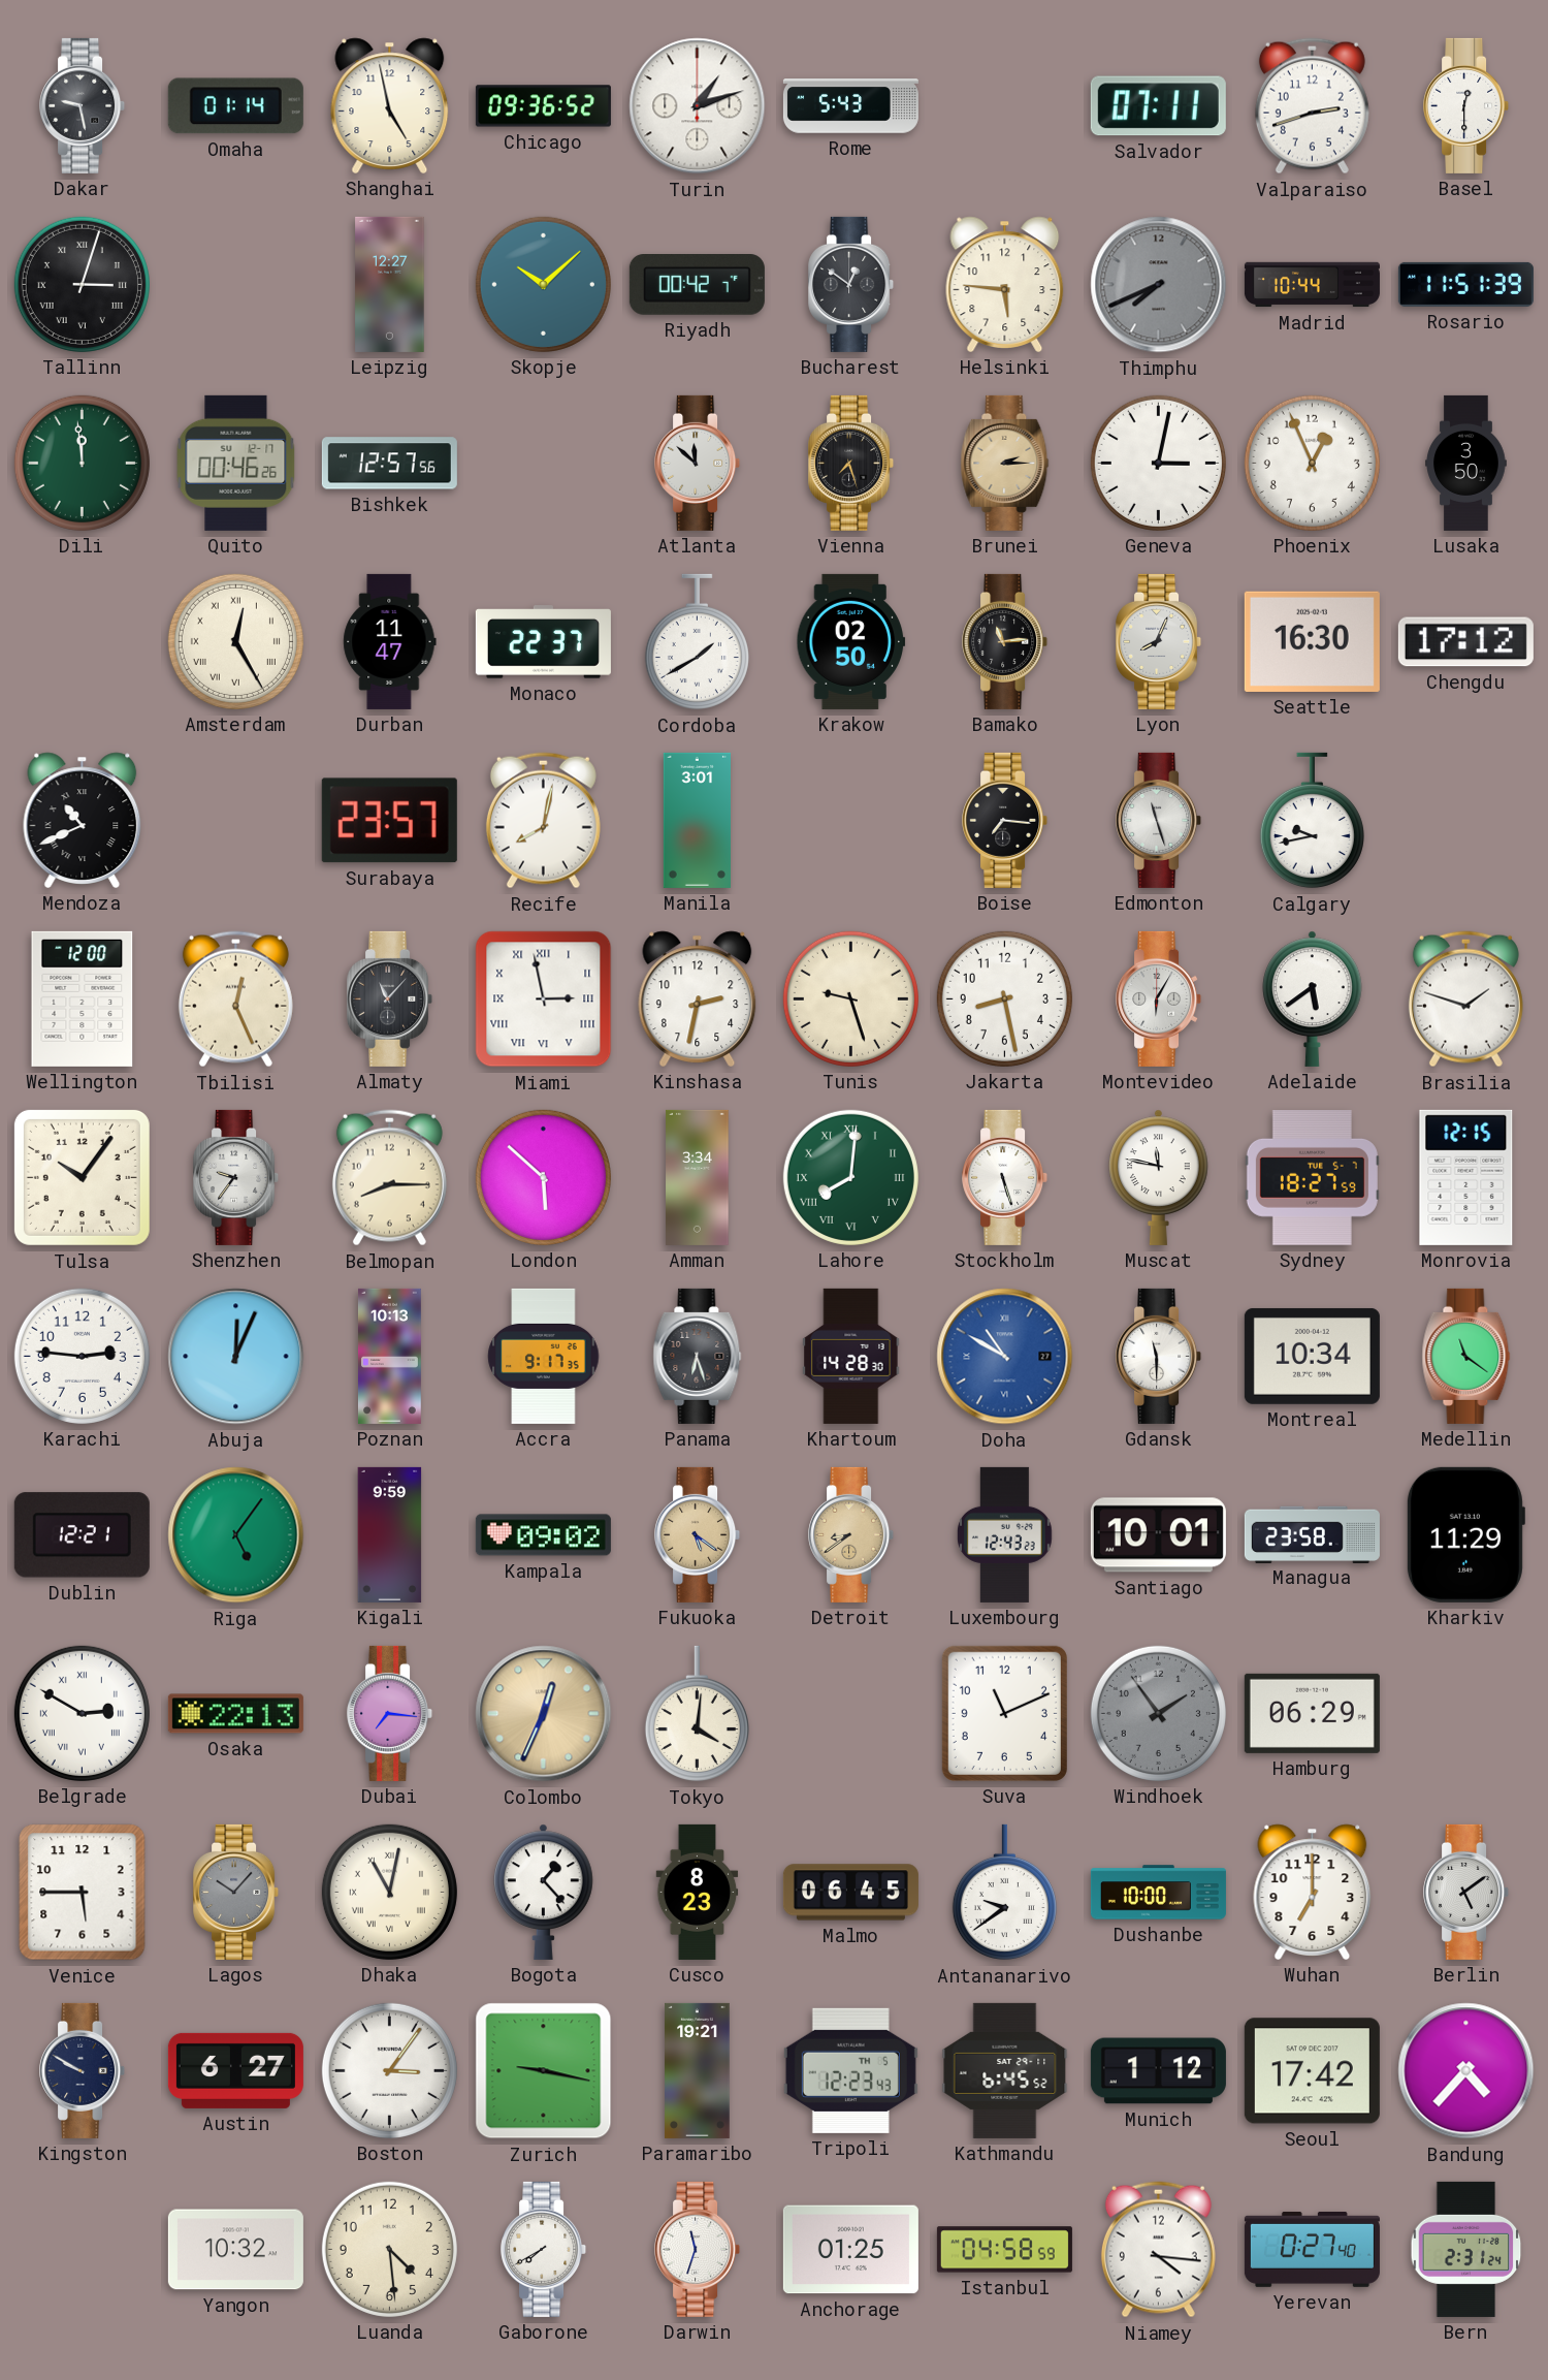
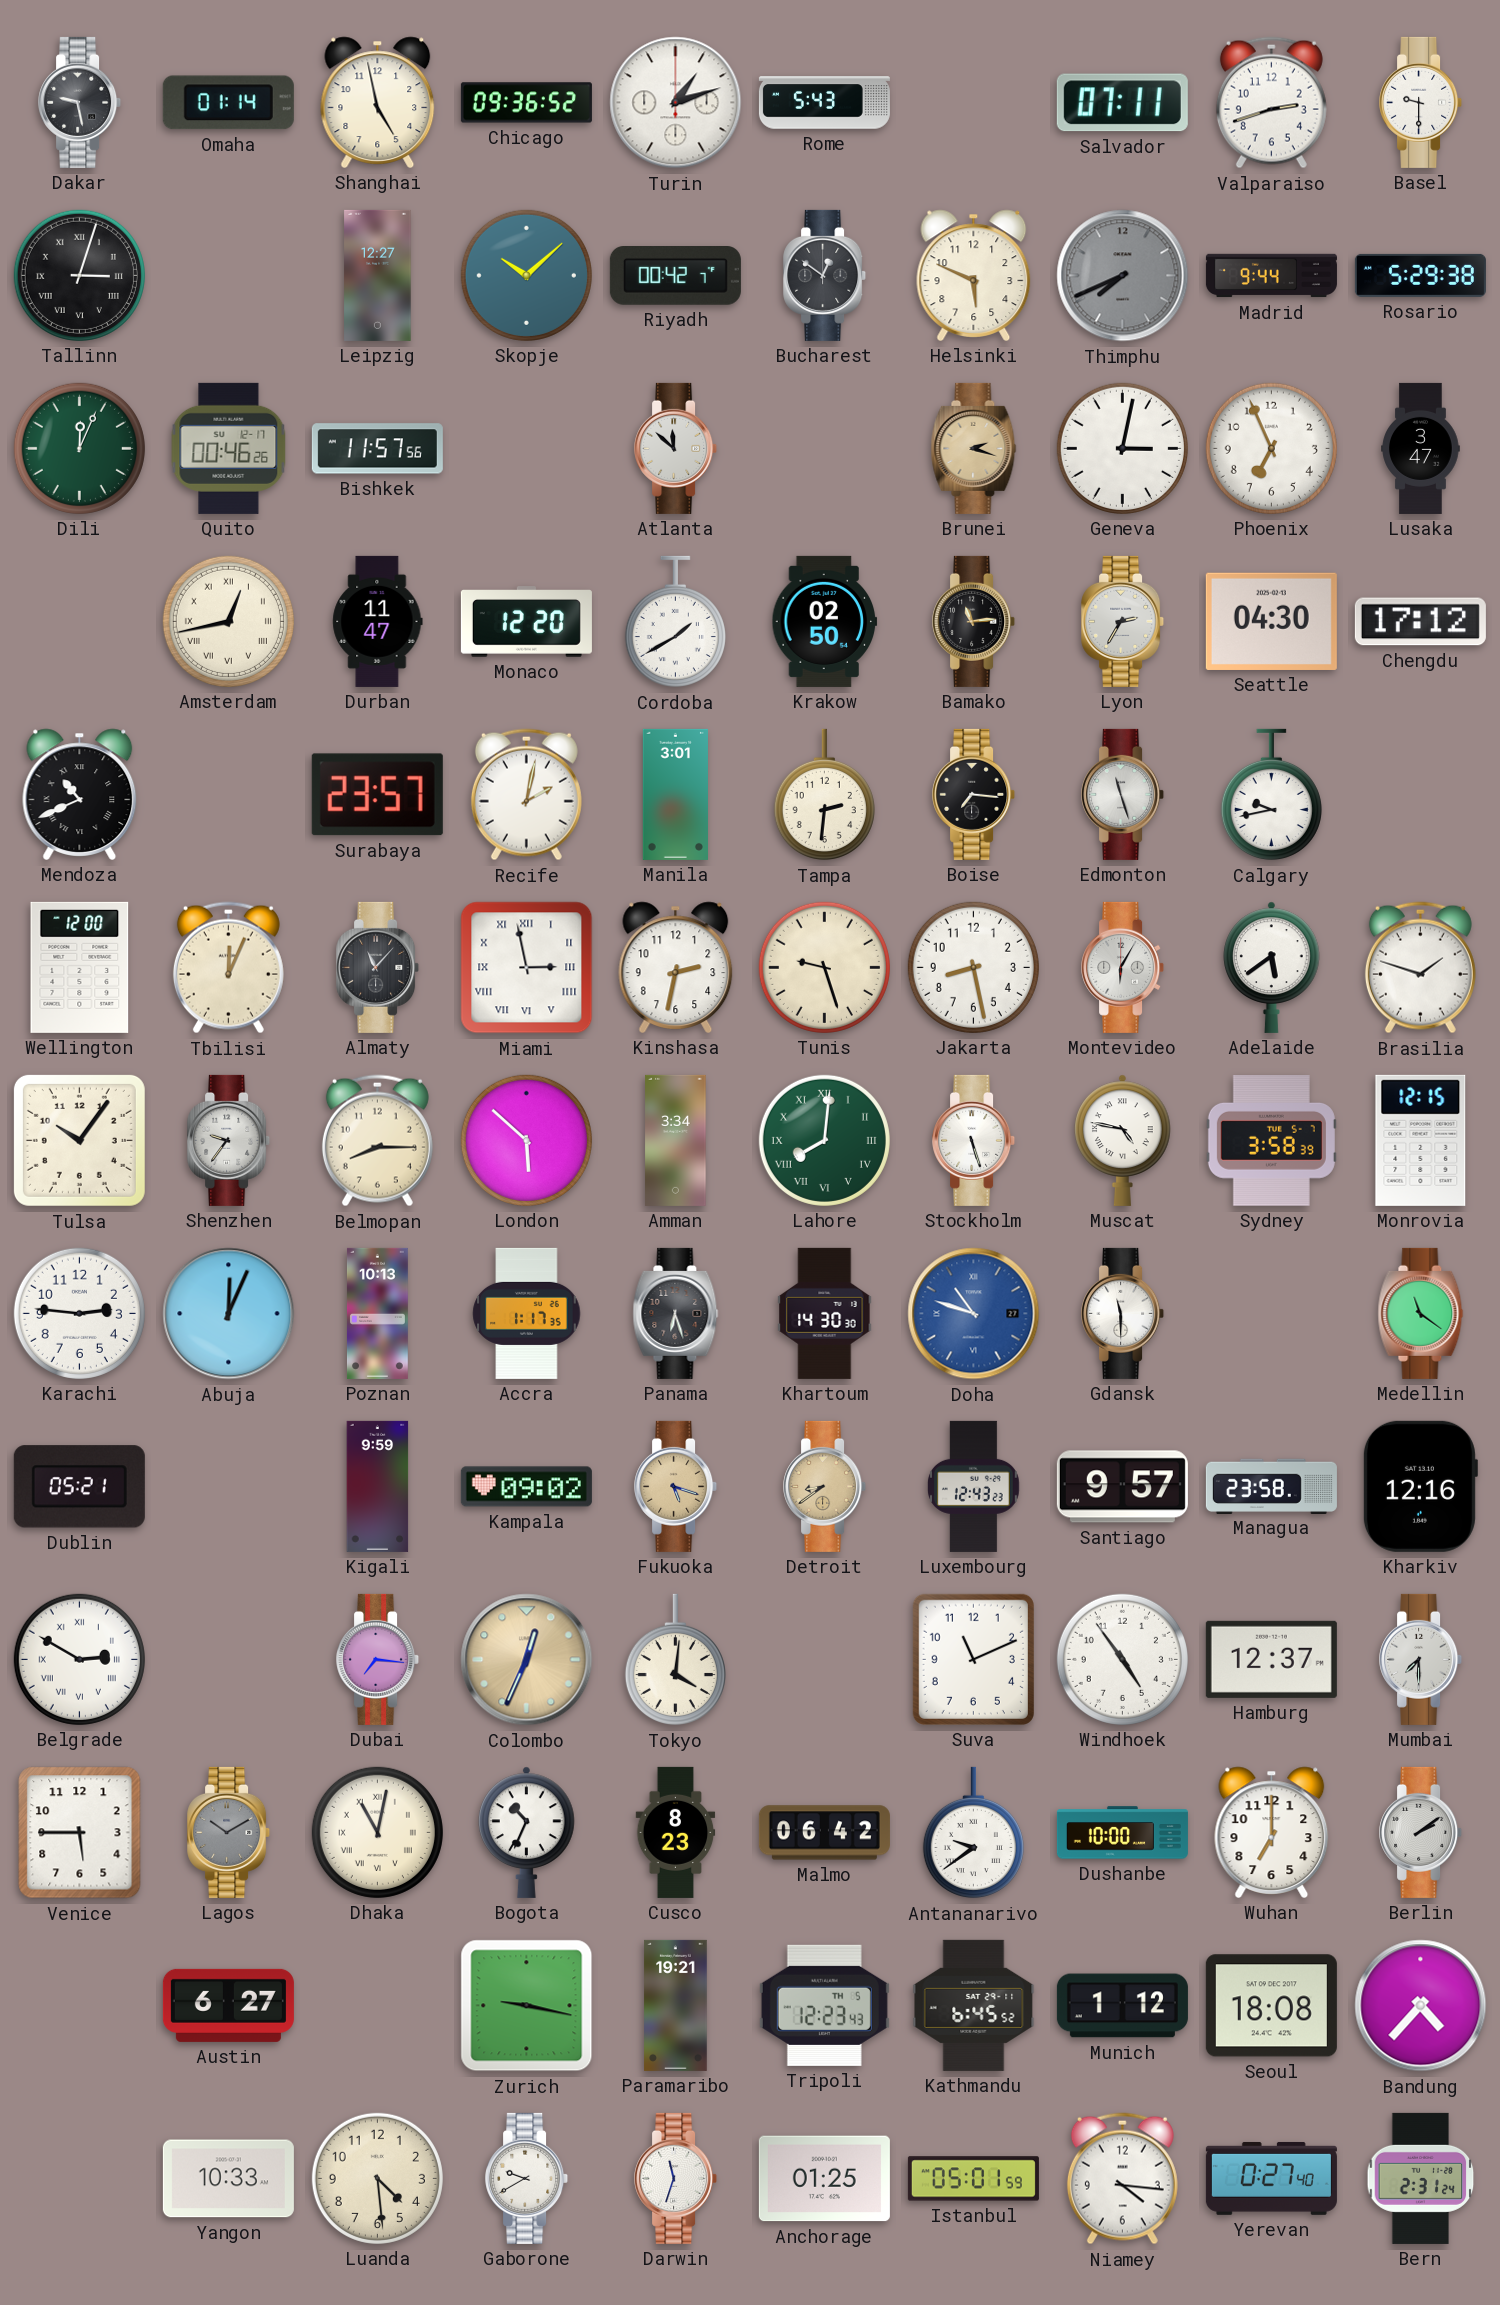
Basel: 12:30 -> 9:30 (1421, 102)
Helsinki: 5:46 -> 5:49 (974, 275)
Madrid: 10:44 -> 9:44 (1271, 276)
Rosario: 11:51 -> 5:29 (1420, 275)
Dili: 11:59 -> 12:04 (79, 448)
Bishkek: 12:57 -> 11:57 (377, 449)
Vienna: 7:27 -> none (851, 463)
Brunei: 2:15 -> 2:18 (974, 448)
Phoenix: 12:56 -> 6:56 (1271, 448)
Lusaka: 3:50 -> 3:47 (1421, 448)
Amsterdam: 12:25 -> 12:43 (228, 621)
Monaco: 22:37 -> 12:20 (526, 622)
Lyon: 8:04 -> 2:35 (1123, 621)
Seattle: 16:30 -> 04:30 (1271, 621)
Recife: 8:02 -> 2:02 (526, 795)
Tampa: none -> 2:31 (824, 795)
Tbilisi: 12:26 -> 12:04 (228, 968)
Muscat: 11:47 -> 4:47 (1123, 1140)
Sydney: 18:27 -> 3:58 (1271, 1141)
Accra: 9:17 -> 1:17 (527, 1313)
Khartoum: 14:28 -> 14:30 (825, 1313)
Doha: 10:50 -> 10:48 (974, 1314)
Montreal: 10:34 -> none (1312, 1356)
Dublin: 12:21 -> 05:21 (79, 1487)
Riga: 5:06 -> none (236, 1535)
Fukuoka: 5:21 -> 5:18 (676, 1486)
Santiago: 10:01 -> 9:57 (1122, 1487)
Kharkiv: 11:29 -> 12:16 (1420, 1486)
Osaka: 22:13 -> none (235, 1714)
Windhoek: 1:54 -> 4:54 (1122, 1659)
Windhoek dial: grey -> white (1122, 1659)
Hamburg: 06:29 -> 12:37 (1271, 1659)
Mumbai: none -> 7:30 (1421, 1659)
Lagos: 10:07 -> 10:10 (229, 1832)
Bogota: 1:23 -> 10:34 (527, 1832)
Malmo: 06:45 -> 06:42 (824, 1833)
Berlin: 5:09 -> 2:09 (1421, 1832)
Kingston: 9:50 -> none (83, 2070)
Boston: 3:06 -> none (389, 2070)
Seoul: 17:42 -> 18:08 (1271, 2006)
Yangon: 10:32 -> 10:33 (228, 2179)
Gaborone: 7:40 -> 9:40 (527, 2178)
Istanbul: 04:58 -> 05:01 (973, 2179)
